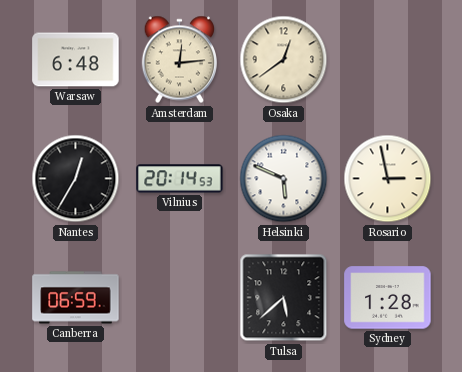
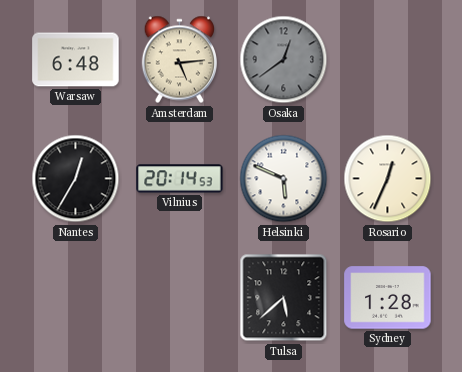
Amsterdam: 12:14 -> 5:14 (179, 60)
Osaka dial: cream -> grey (284, 60)
Rosario: 2:58 -> 12:34 (388, 179)
Canberra: 06:59 -> none (76, 298)
